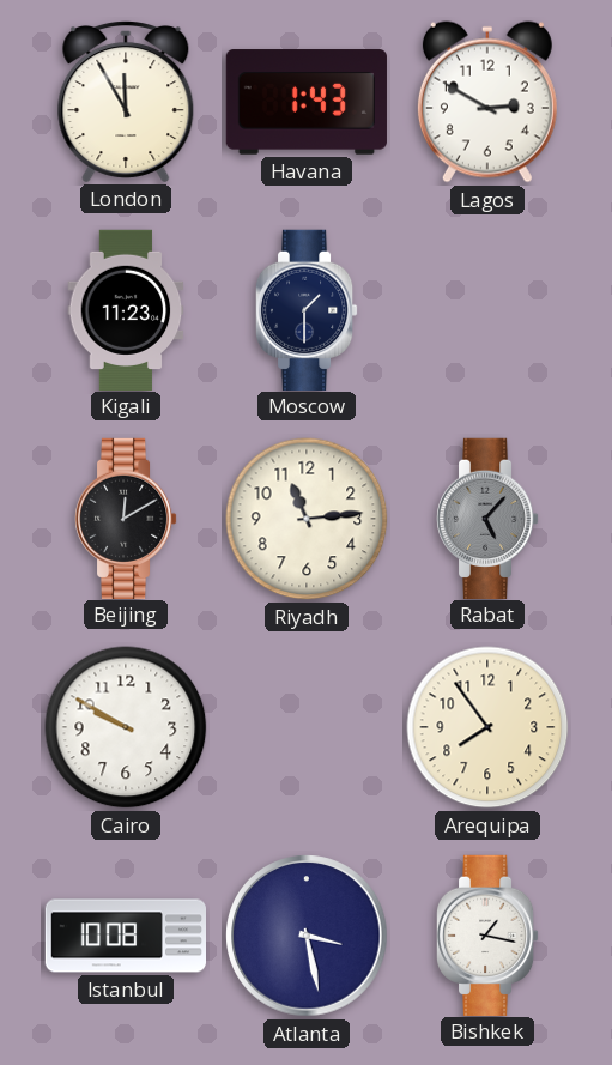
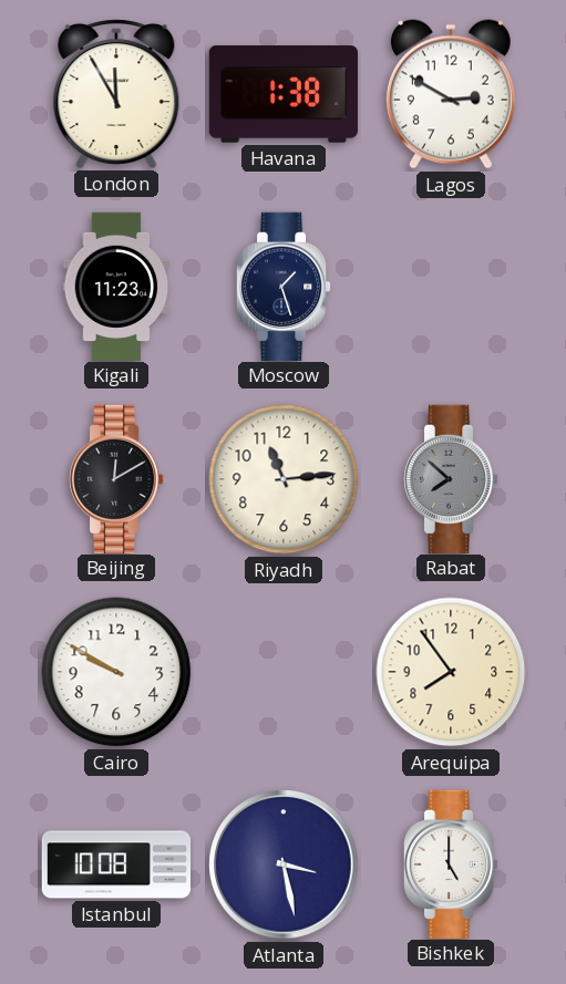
Havana: 1:43 -> 1:38 (282, 94)
Moscow: 1:30 -> 1:27 (284, 286)
Rabat: 5:07 -> 7:52 (451, 478)
Bishkek: 1:17 -> 5:00 (451, 863)
